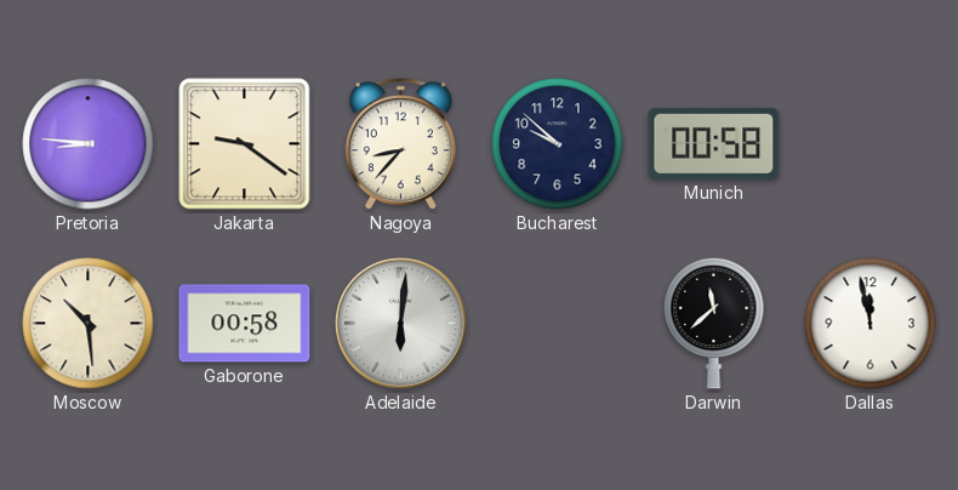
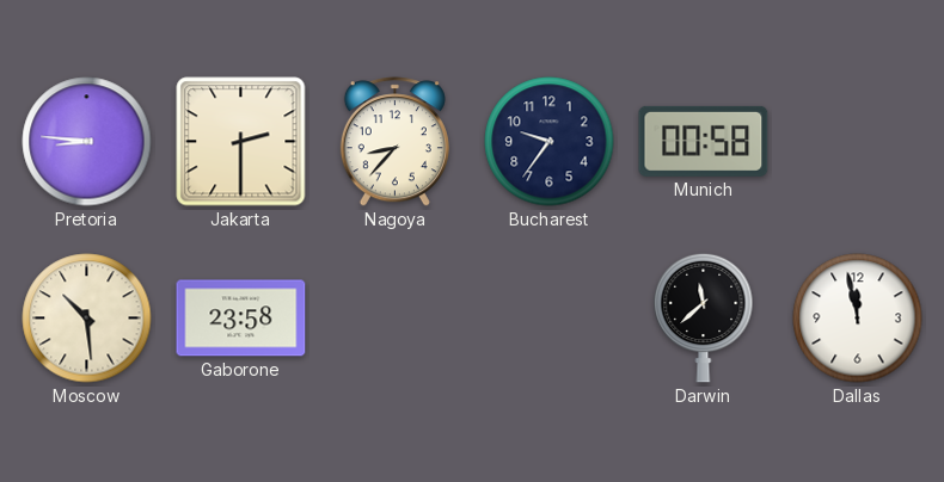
Jakarta: 9:21 -> 2:30 (241, 142)
Bucharest: 9:52 -> 9:36 (550, 142)
Gaborone: 00:58 -> 23:58 (241, 319)
Adelaide: 6:01 -> none (400, 323)
